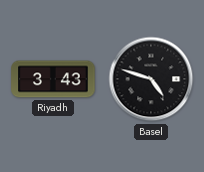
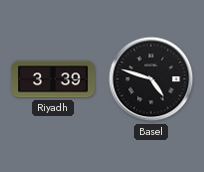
Riyadh: 3:43 -> 3:39 (53, 79)
